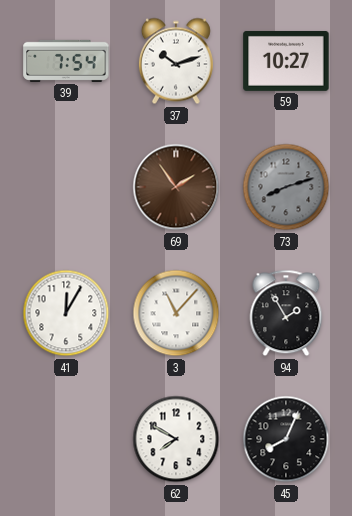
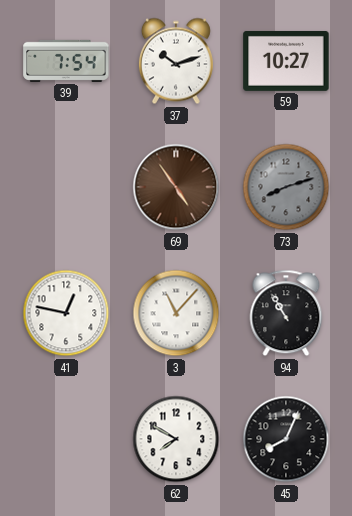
69: 1:54 -> 4:54 (176, 187)
41: 12:05 -> 12:47 (66, 313)
94: 1:55 -> 10:55 (286, 313)
